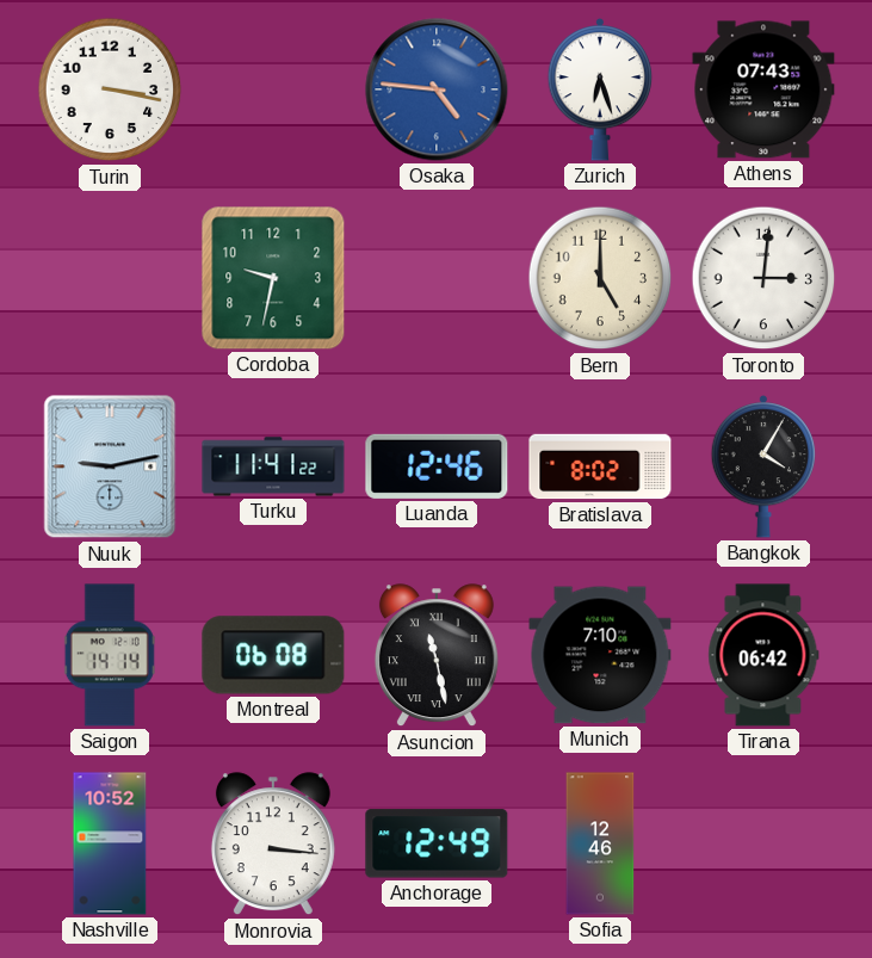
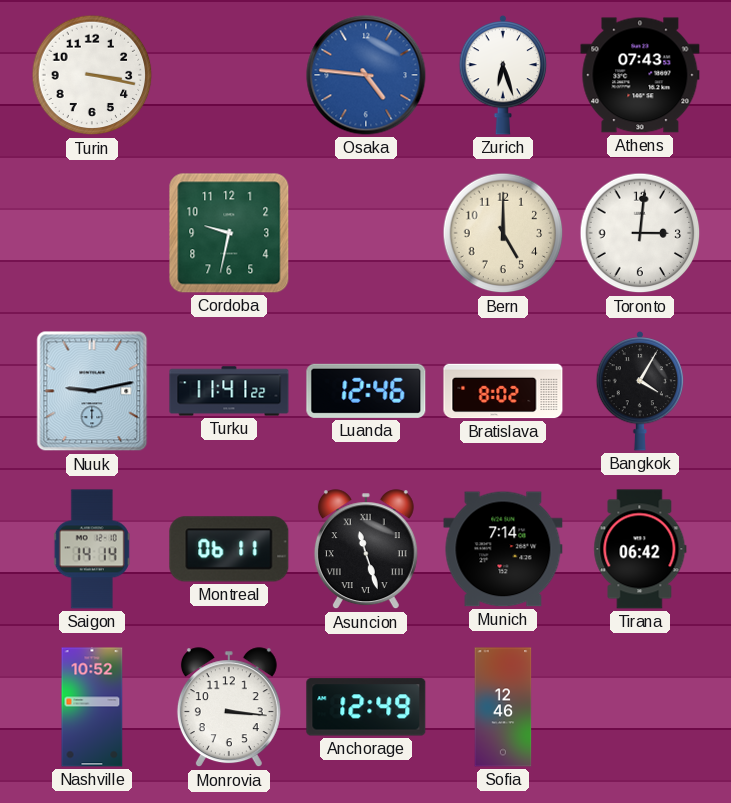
Montreal: 06:08 -> 06:11 (229, 549)
Asuncion: 11:28 -> 11:27 (366, 550)
Munich: 7:10 -> 7:14 (503, 549)
